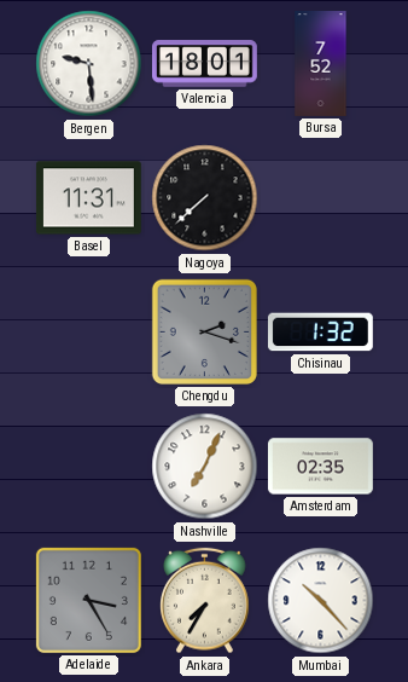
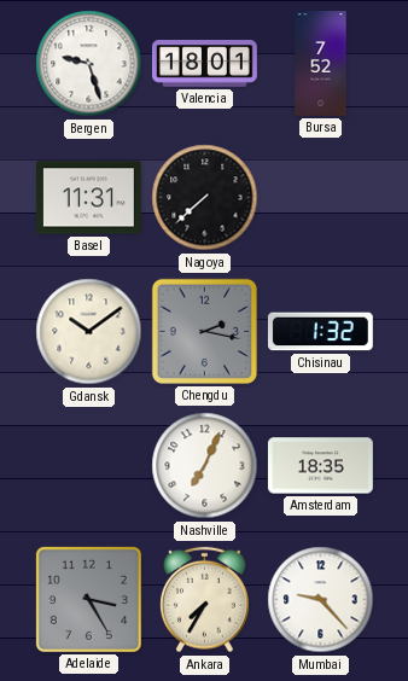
Bergen: 9:29 -> 9:27 (89, 64)
Gdansk: none -> 10:09 (89, 332)
Chengdu: 2:18 -> 2:17 (204, 331)
Amsterdam: 02:35 -> 18:35 (320, 466)
Mumbai: 10:23 -> 9:23 (321, 600)
